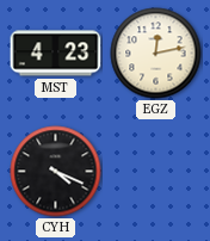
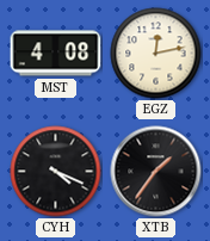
MST: 4:23 -> 4:08 (56, 54)
XTB: none -> 1:36 (156, 172)
